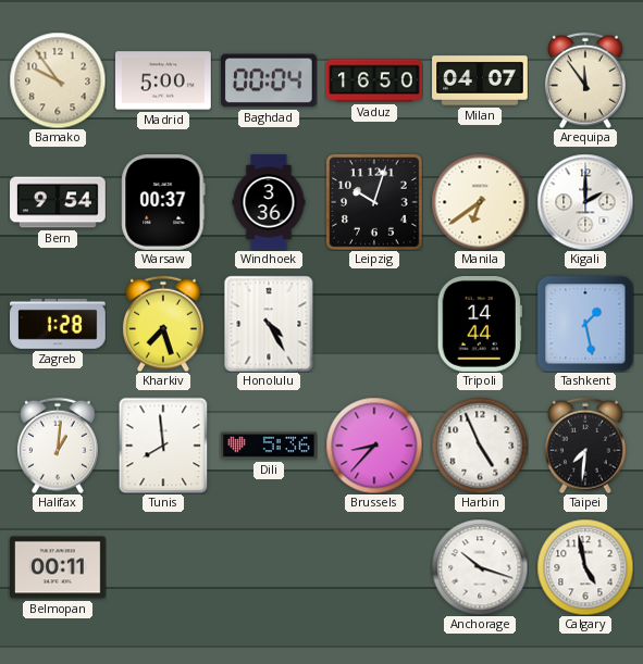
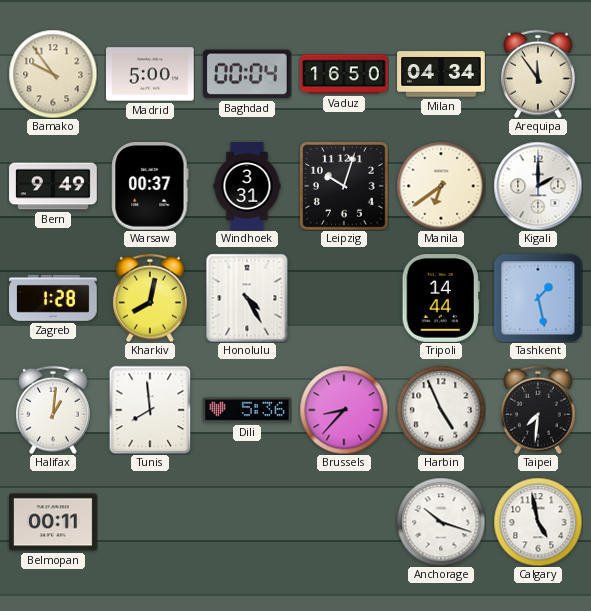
Milan: 04:07 -> 04:34 (441, 74)
Bern: 9:54 -> 9:49 (53, 186)
Windhoek: 3:36 -> 3:31 (247, 186)
Kharkiv: 7:27 -> 8:02 (150, 298)
